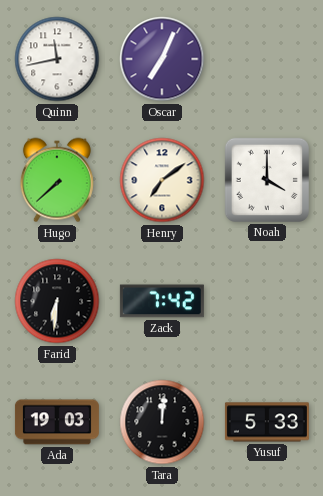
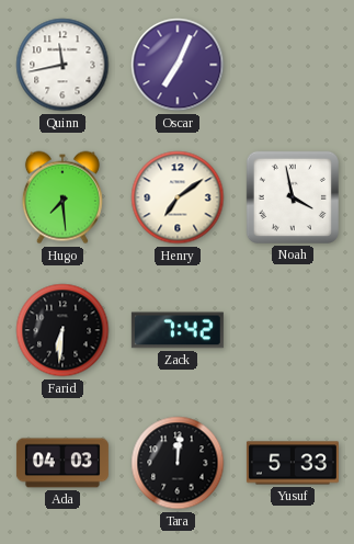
Hugo: 7:38 -> 7:29 (62, 197)
Noah: 4:00 -> 3:58 (293, 197)
Ada: 19:03 -> 04:03 (62, 463)
